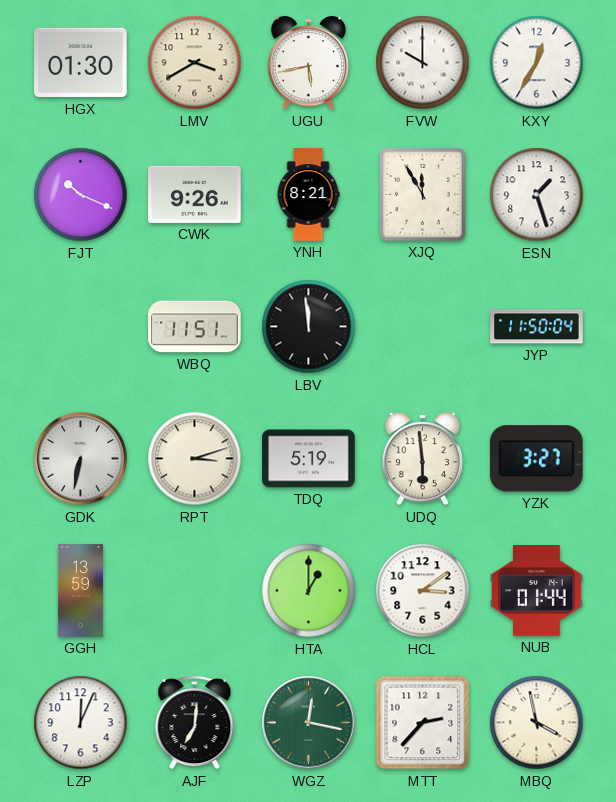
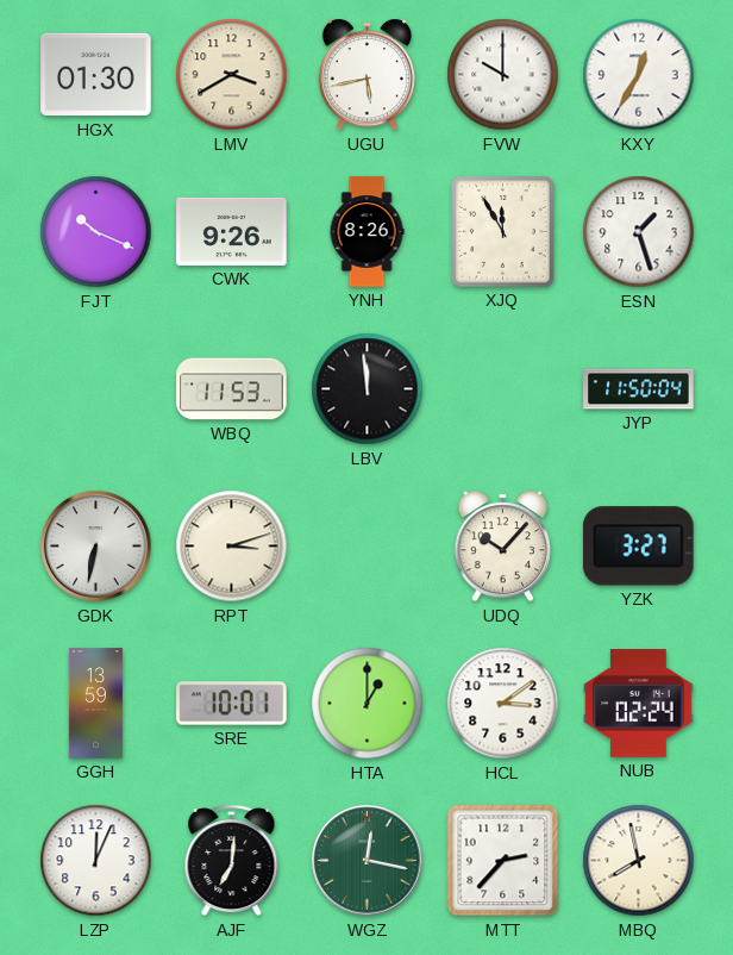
YNH: 8:21 -> 8:26 (366, 232)
WBQ: 11:51 -> 11:53 (232, 389)
TDQ: 5:19 -> none (309, 459)
UDQ: 5:59 -> 10:07 (502, 547)
SRE: none -> 10:01 (232, 704)
NUB: 01:44 -> 02:24 (639, 704)
MBQ: 3:58 -> 7:58 (639, 861)
